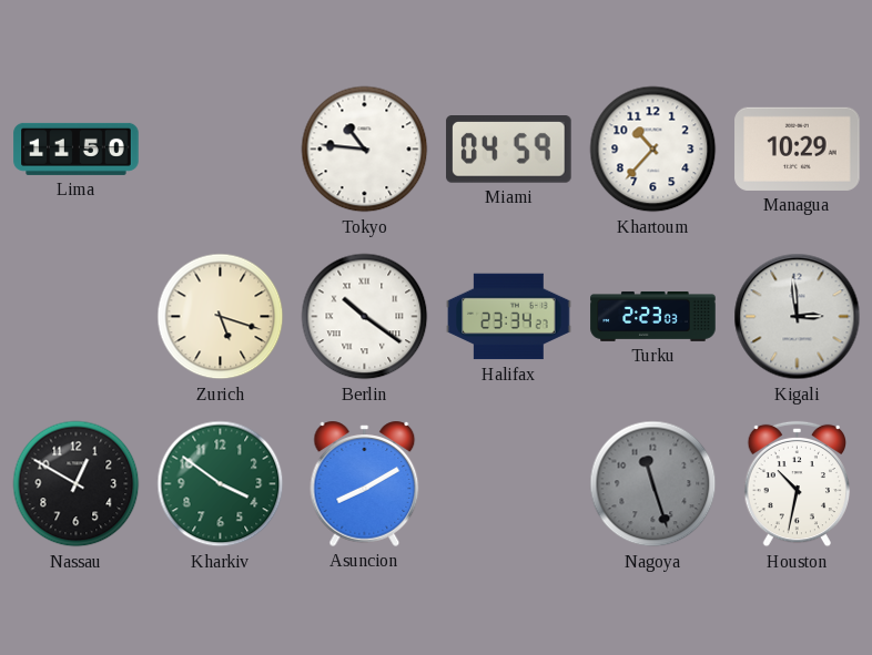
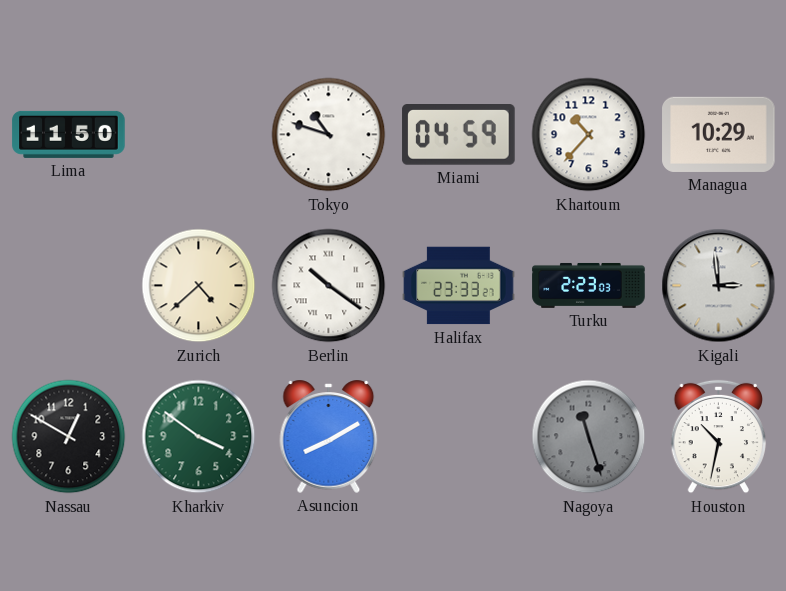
Tokyo: 10:46 -> 10:48 (329, 135)
Zurich: 5:18 -> 4:38 (199, 286)
Halifax: 23:34 -> 23:33 (459, 286)
